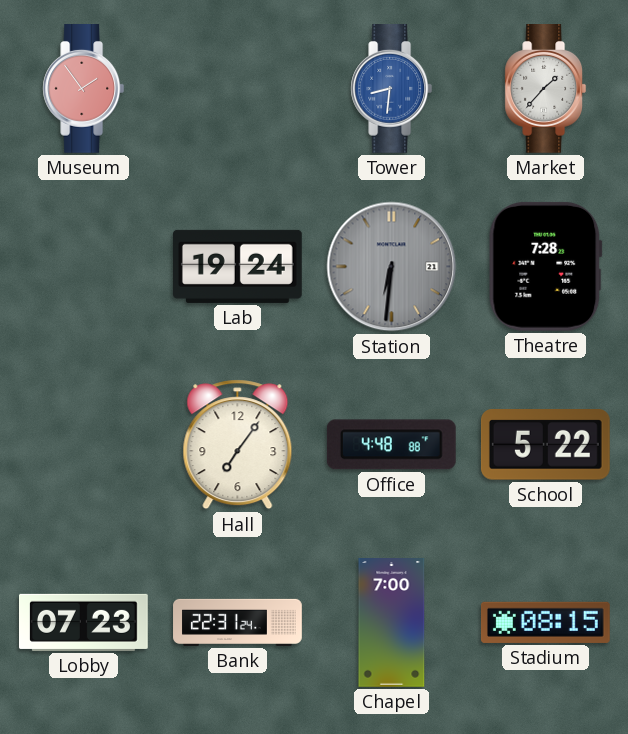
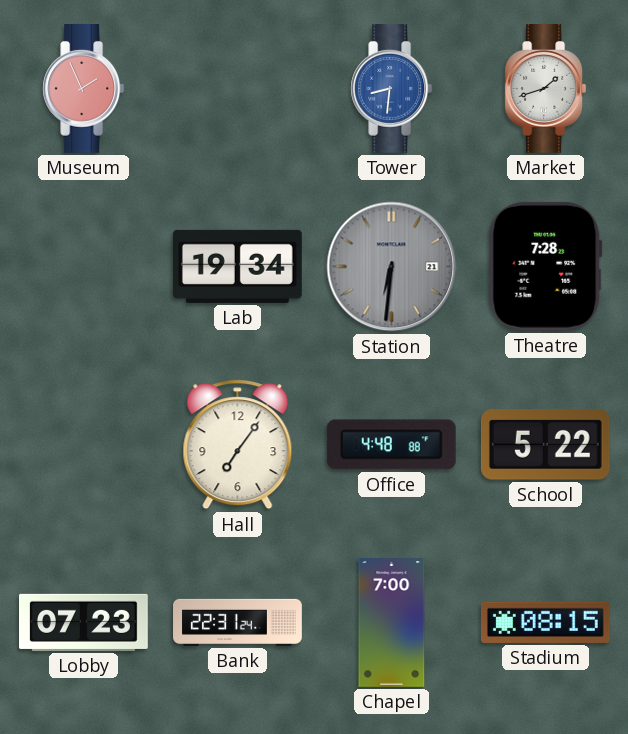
Museum: 1:54 -> 1:56 (84, 89)
Market: 1:37 -> 1:42 (546, 89)
Lab: 19:24 -> 19:34 (238, 266)
